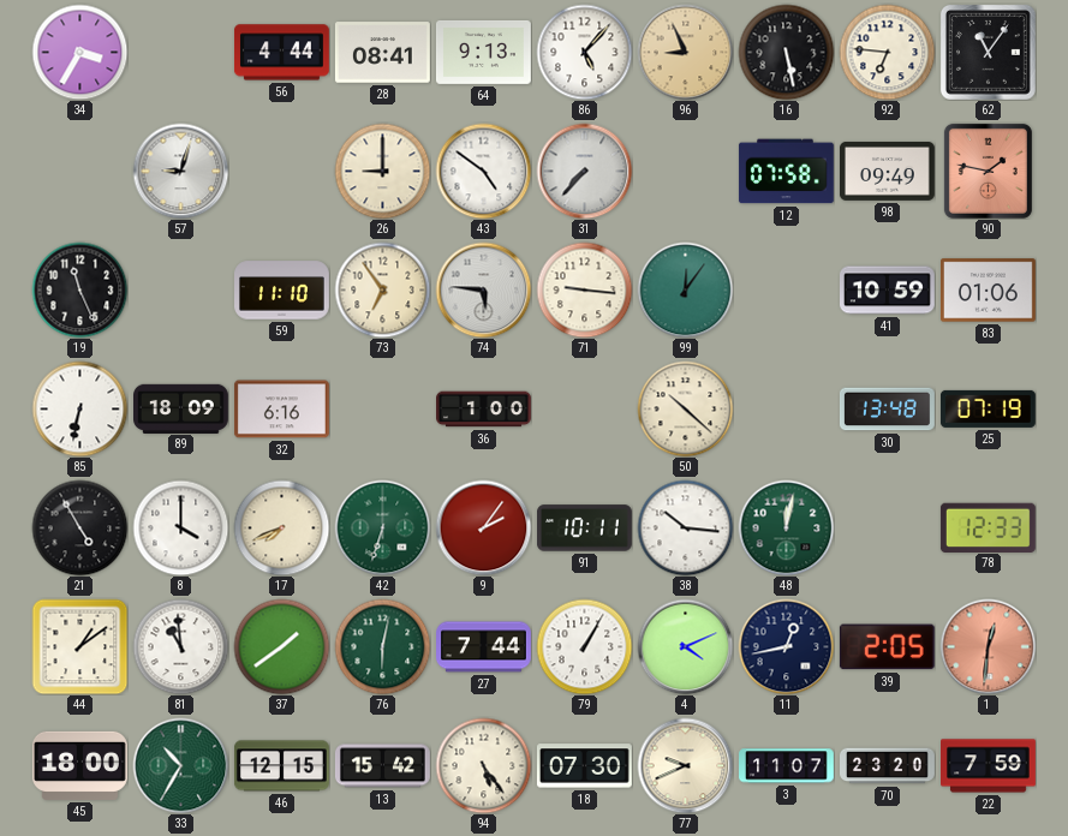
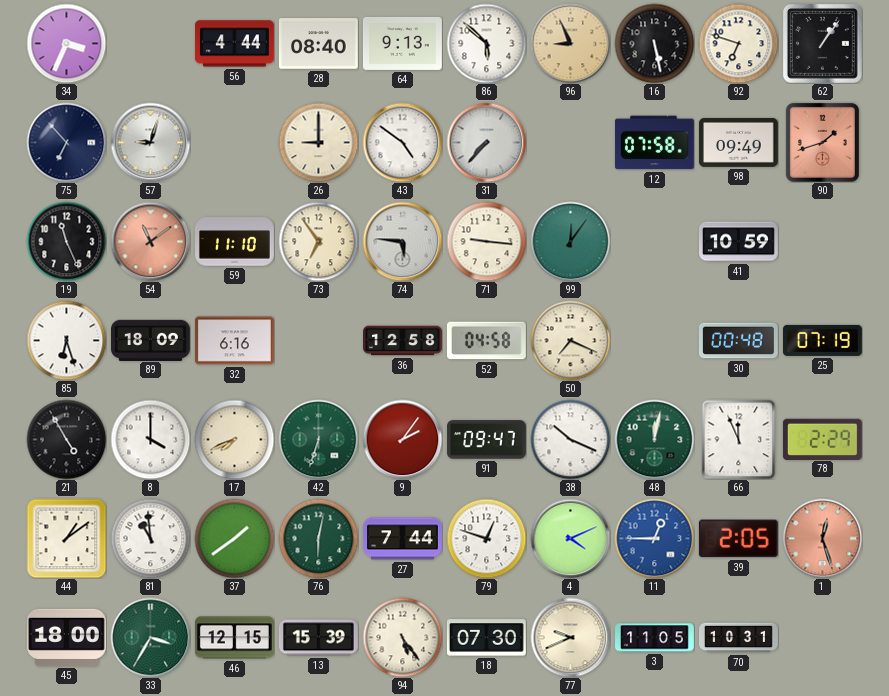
34: 3:35 -> 3:34 (66, 43)
28: 08:41 -> 08:40 (318, 44)
86: 5:07 -> 5:52 (486, 43)
92: 6:46 -> 6:48 (738, 43)
62: 11:06 -> 1:06 (822, 43)
75: none -> 6:53 (66, 142)
90: 1:47 -> 1:42 (822, 142)
54: none -> 11:09 (150, 241)
83: 01:06 -> none (988, 291)
85: 6:32 -> 6:27 (66, 340)
36: 1:00 -> 12:58 (403, 341)
52: none -> 04:58 (486, 341)
50: 10:22 -> 7:19 (570, 340)
30: 13:48 -> 00:48 (739, 341)
91: 10:11 -> 09:47 (487, 440)
38: 10:16 -> 10:19 (570, 439)
66: none -> 11:56 (739, 439)
78: 12:33 -> 2:29 (822, 439)
79: 1:05 -> 12:48 (486, 538)
11: 12:43 -> 12:45 (654, 538)
11 dial: navy -> blue (654, 538)
1: 12:31 -> 12:27 (822, 538)
33: 10:35 -> 3:35 (150, 637)
13: 15:42 -> 15:39 (318, 638)
3: 11:07 -> 11:05 (655, 638)
70: 23:20 -> 10:31 (739, 638)
22: 7:59 -> none (989, 766)
